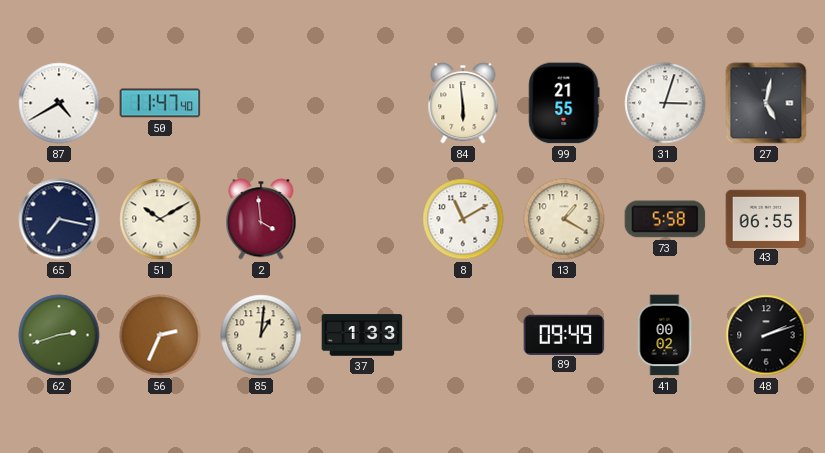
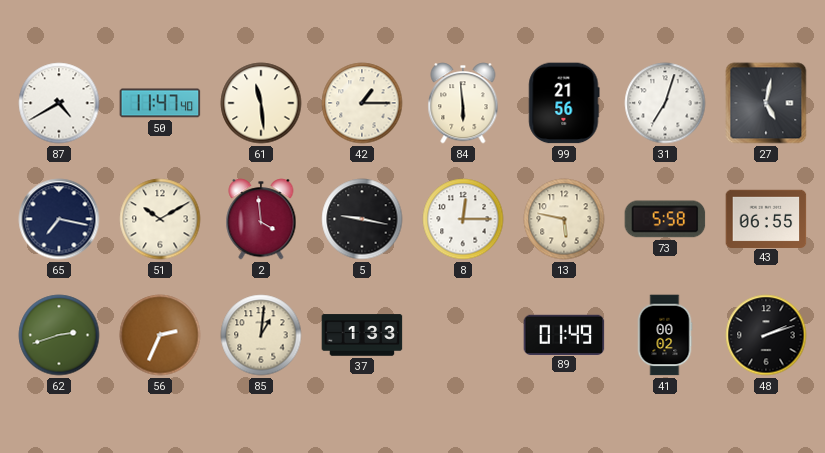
61: none -> 11:29 (261, 103)
42: none -> 1:15 (362, 103)
99: 21:55 -> 21:56 (564, 103)
31: 3:03 -> 7:03 (665, 103)
5: none -> 9:17 (362, 219)
8: 11:10 -> 12:15 (463, 219)
13: 1:20 -> 5:47 (564, 219)
89: 09:49 -> 01:49 (564, 334)
